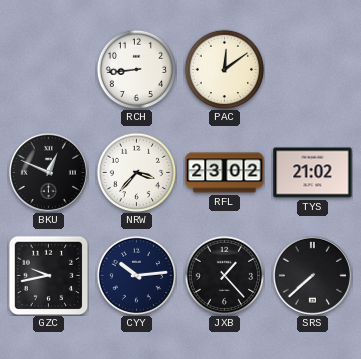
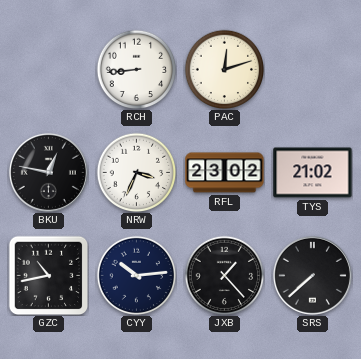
PAC: 12:09 -> 12:12 (224, 69)
BKU: 12:49 -> 12:47 (48, 172)
NRW: 3:37 -> 3:34 (136, 172)
GZC: 9:43 -> 10:43 (48, 275)
